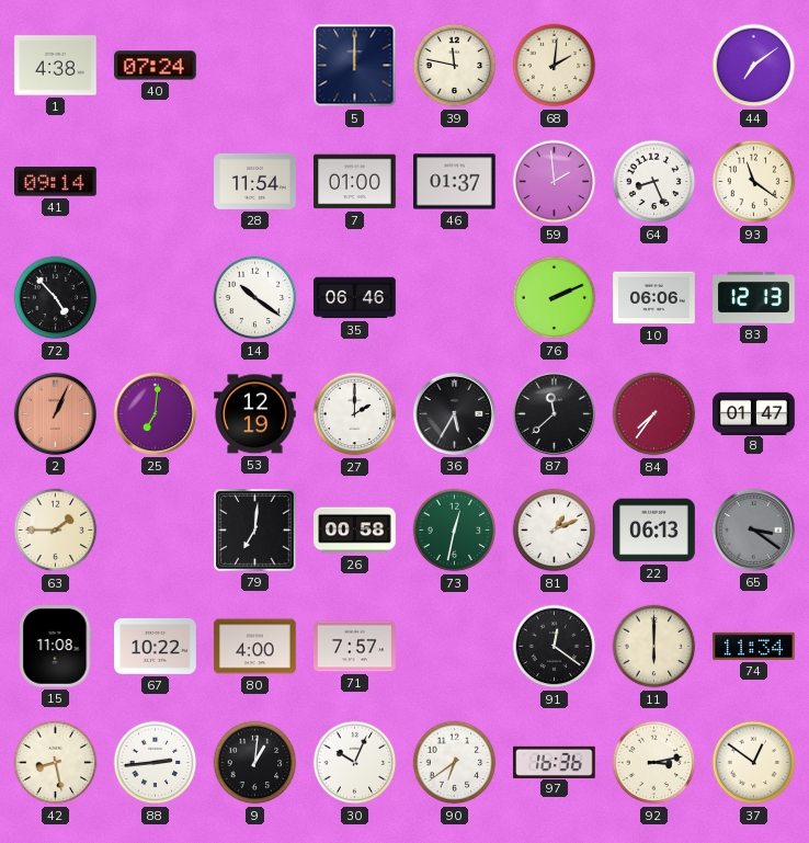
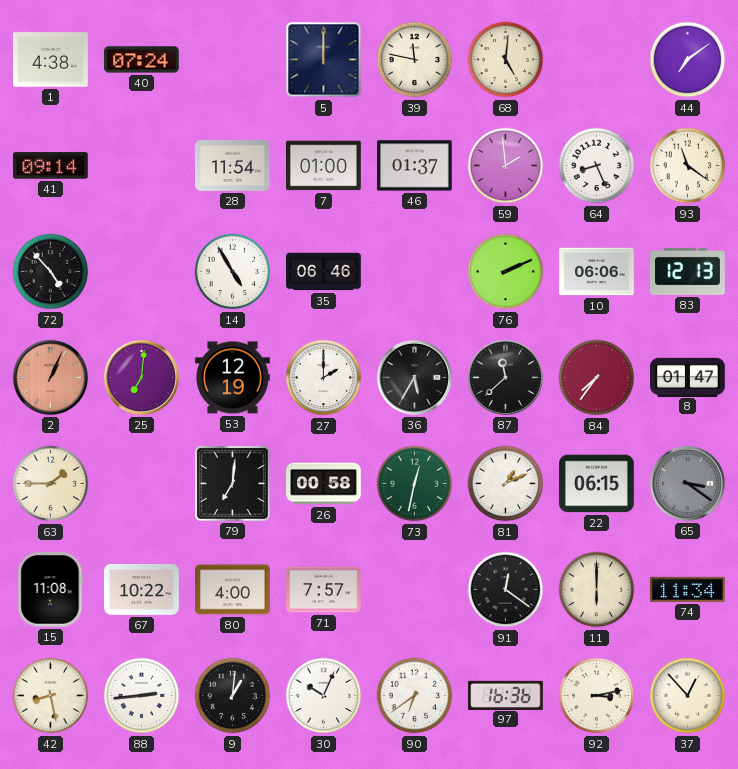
68: 2:01 -> 5:01 (506, 60)
14: 10:21 -> 4:55 (233, 272)
22: 06:13 -> 06:15 (597, 484)
37: 12:51 -> 12:53 (688, 696)
